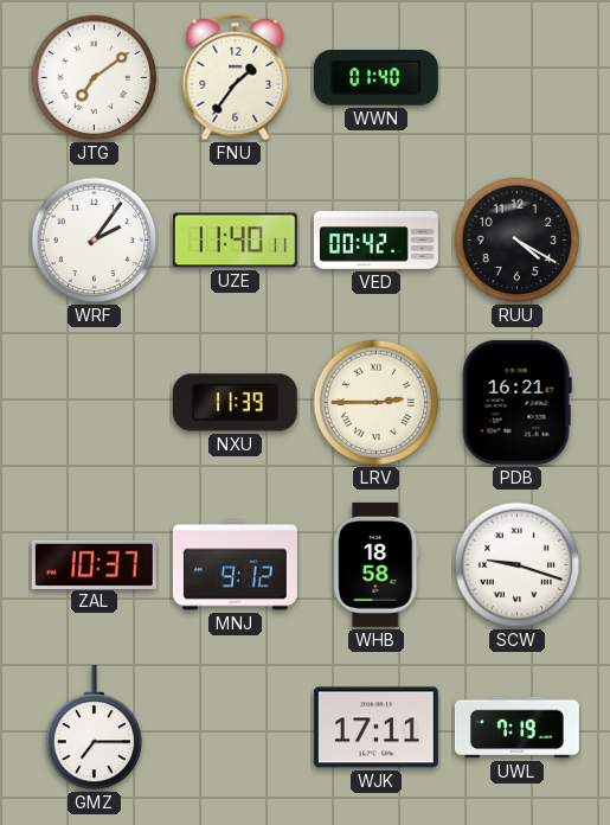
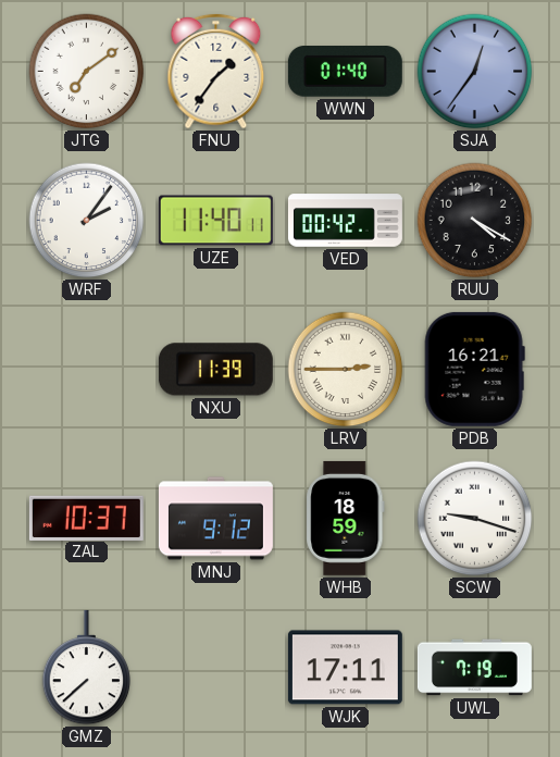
SJA: none -> 12:36 (475, 72)
WHB: 18:58 -> 18:59 (346, 518)
GMZ: 7:15 -> 7:38 (87, 668)
